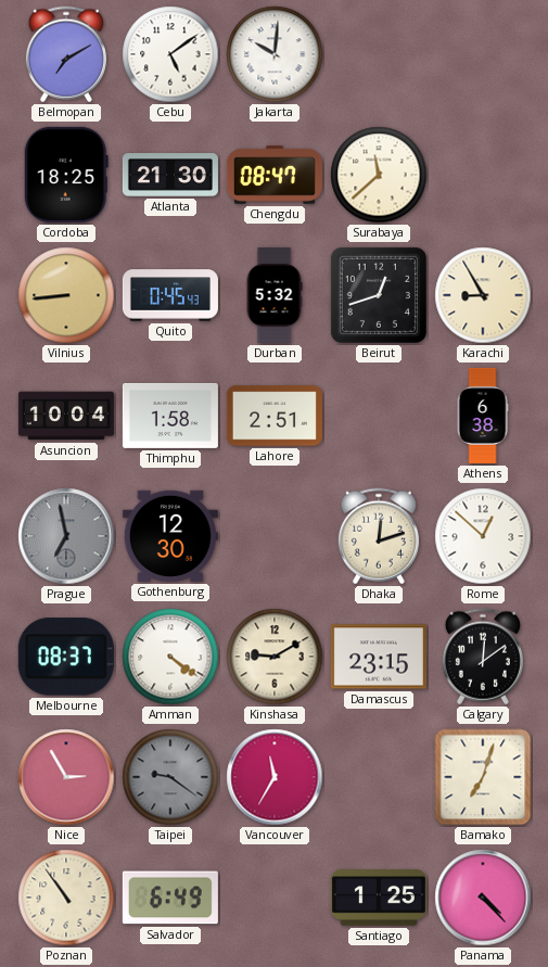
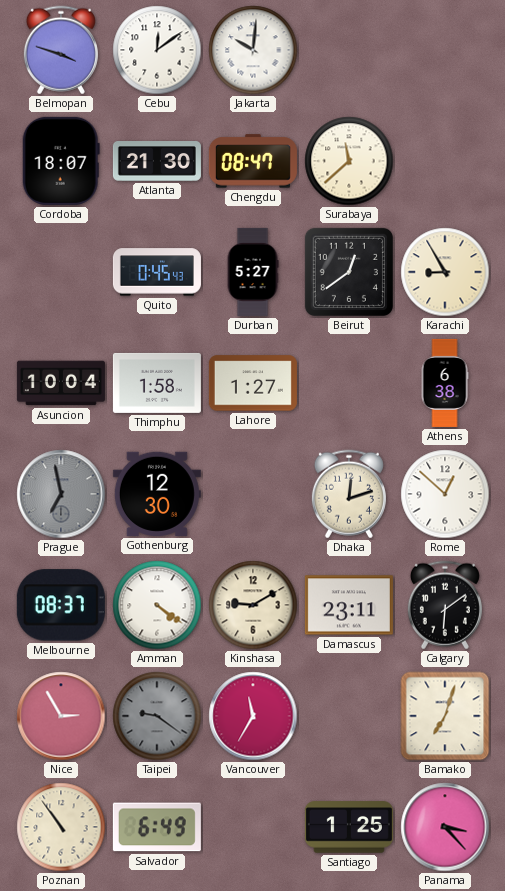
Belmopan: 7:10 -> 3:48 (61, 50)
Cebu: 5:09 -> 12:09 (157, 50)
Cordoba: 18:25 -> 18:07 (61, 161)
Vilnius: 8:44 -> none (66, 295)
Durban: 5:32 -> 5:27 (253, 272)
Beirut: 12:42 -> 12:39 (349, 272)
Lahore: 2:51 -> 1:27 (253, 383)
Damascus: 23:15 -> 23:11 (349, 605)
Calgary: 12:09 -> 6:09 (445, 605)
Panama: 4:23 -> 3:23 (445, 827)
